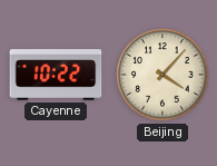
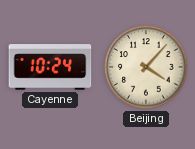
Cayenne: 10:22 -> 10:24 (50, 67)
